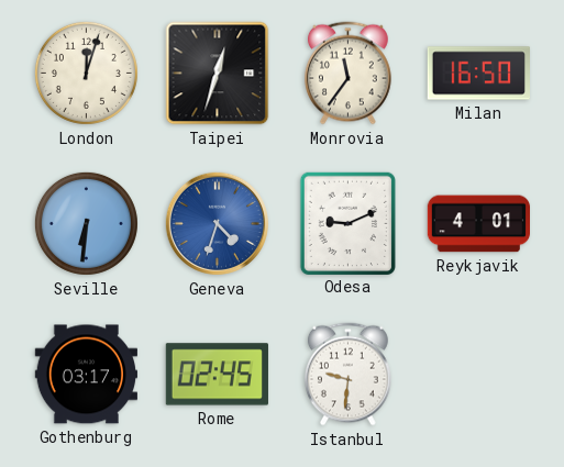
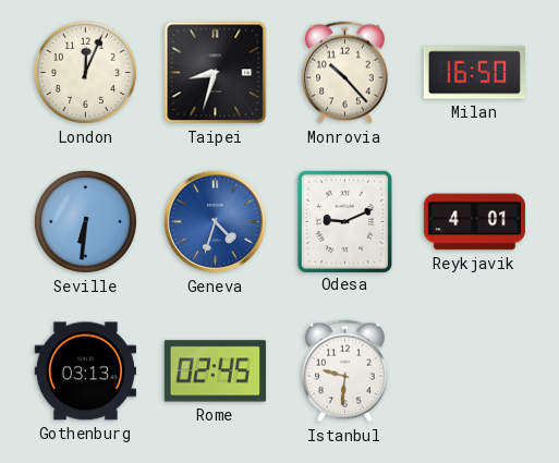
London: 12:03 -> 12:04 (85, 72)
Taipei: 12:33 -> 8:33 (216, 73)
Monrovia: 11:36 -> 10:23 (345, 73)
Gothenburg: 03:17 -> 03:13 (85, 371)
